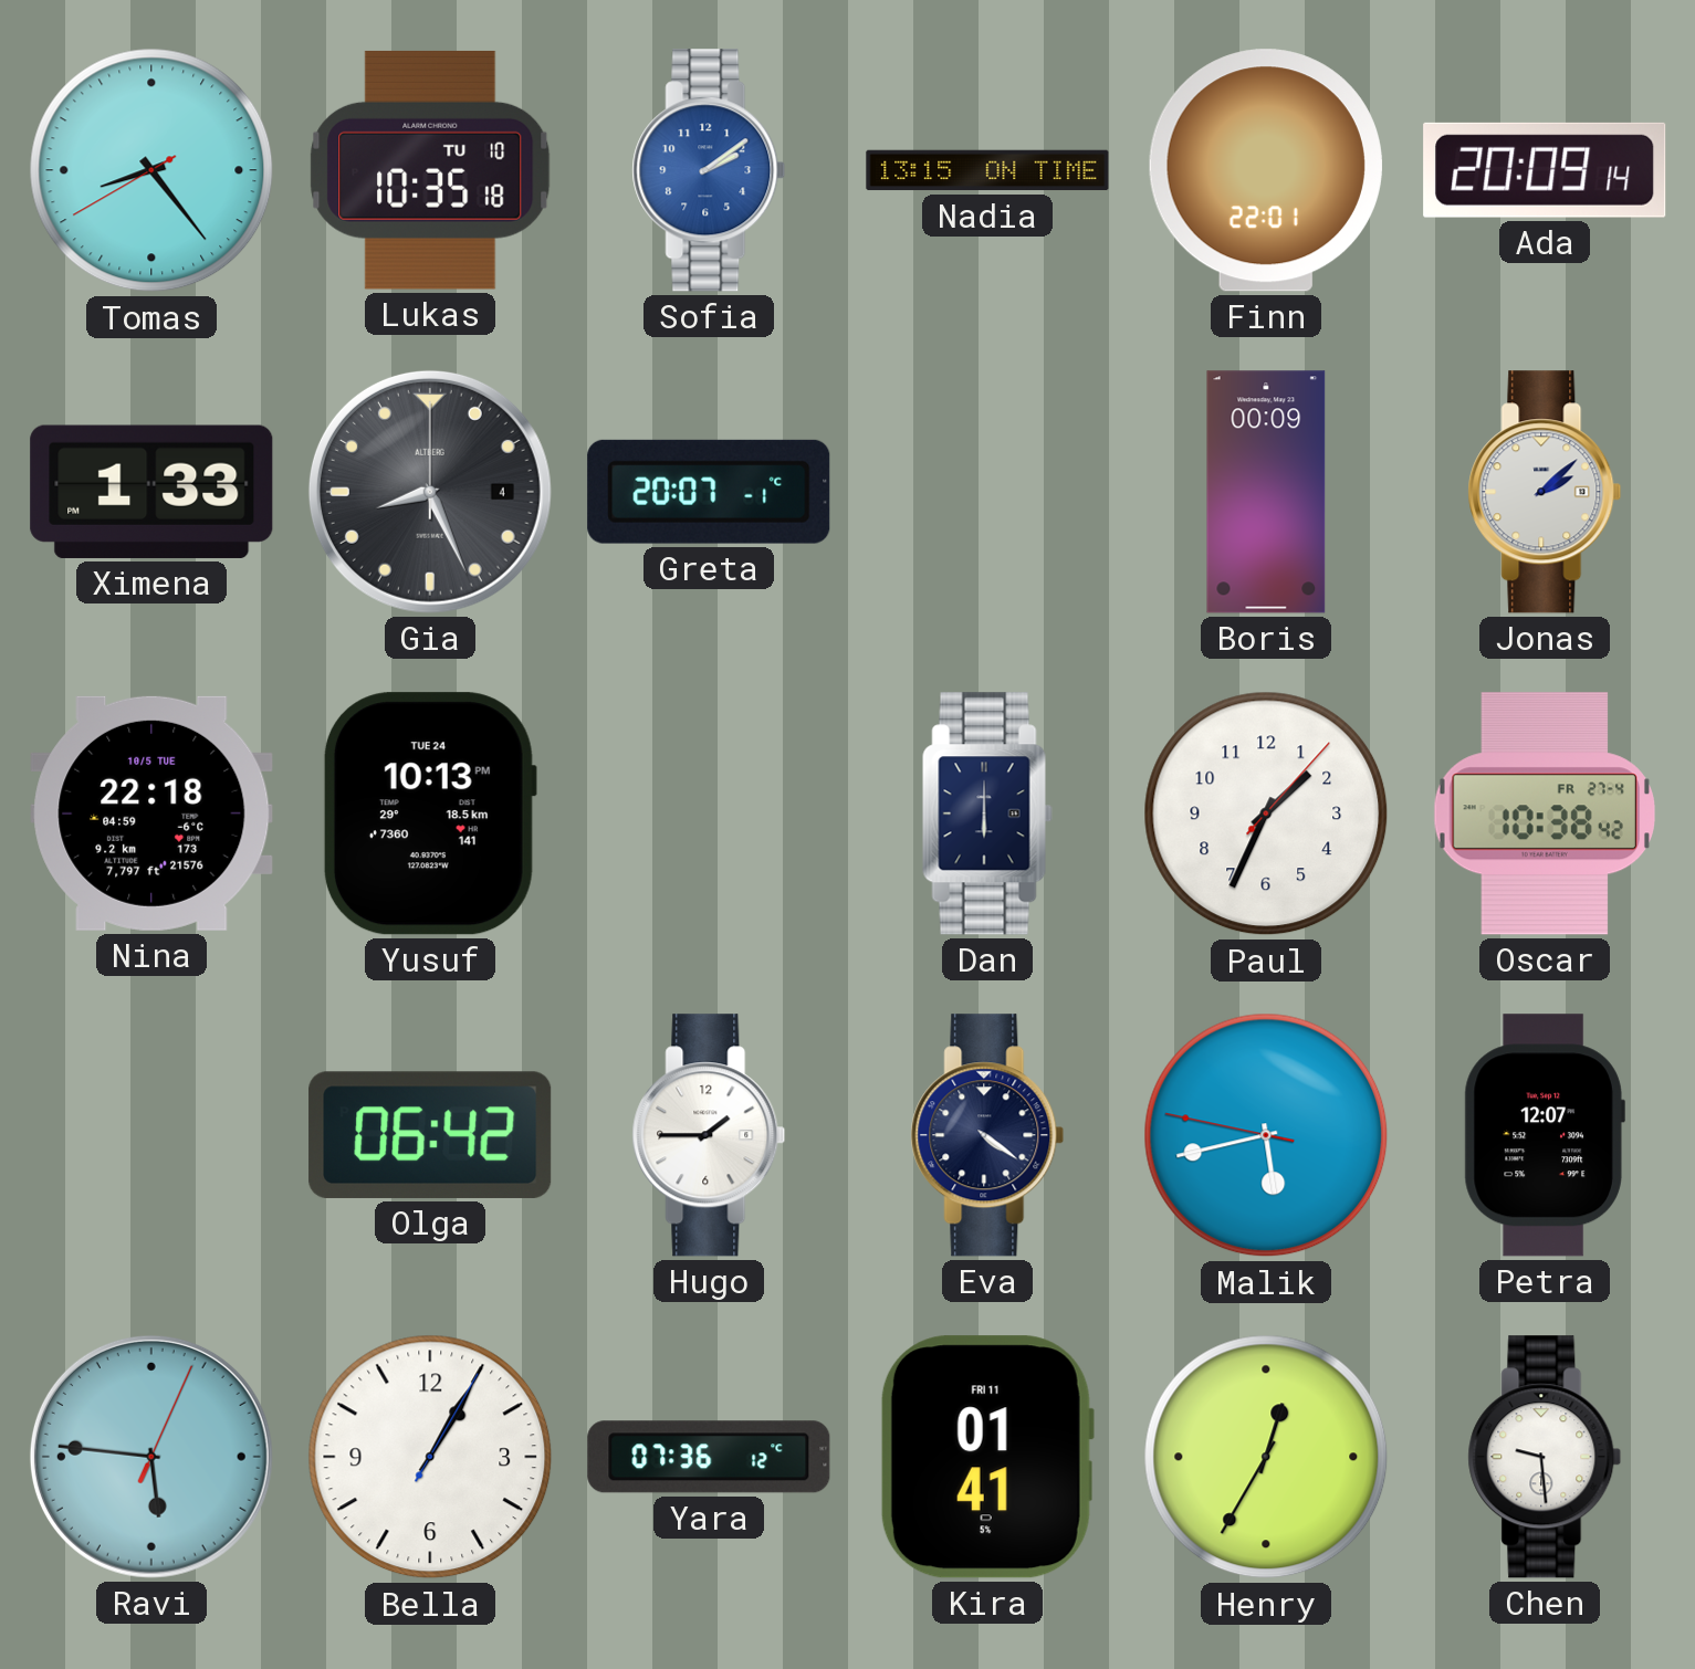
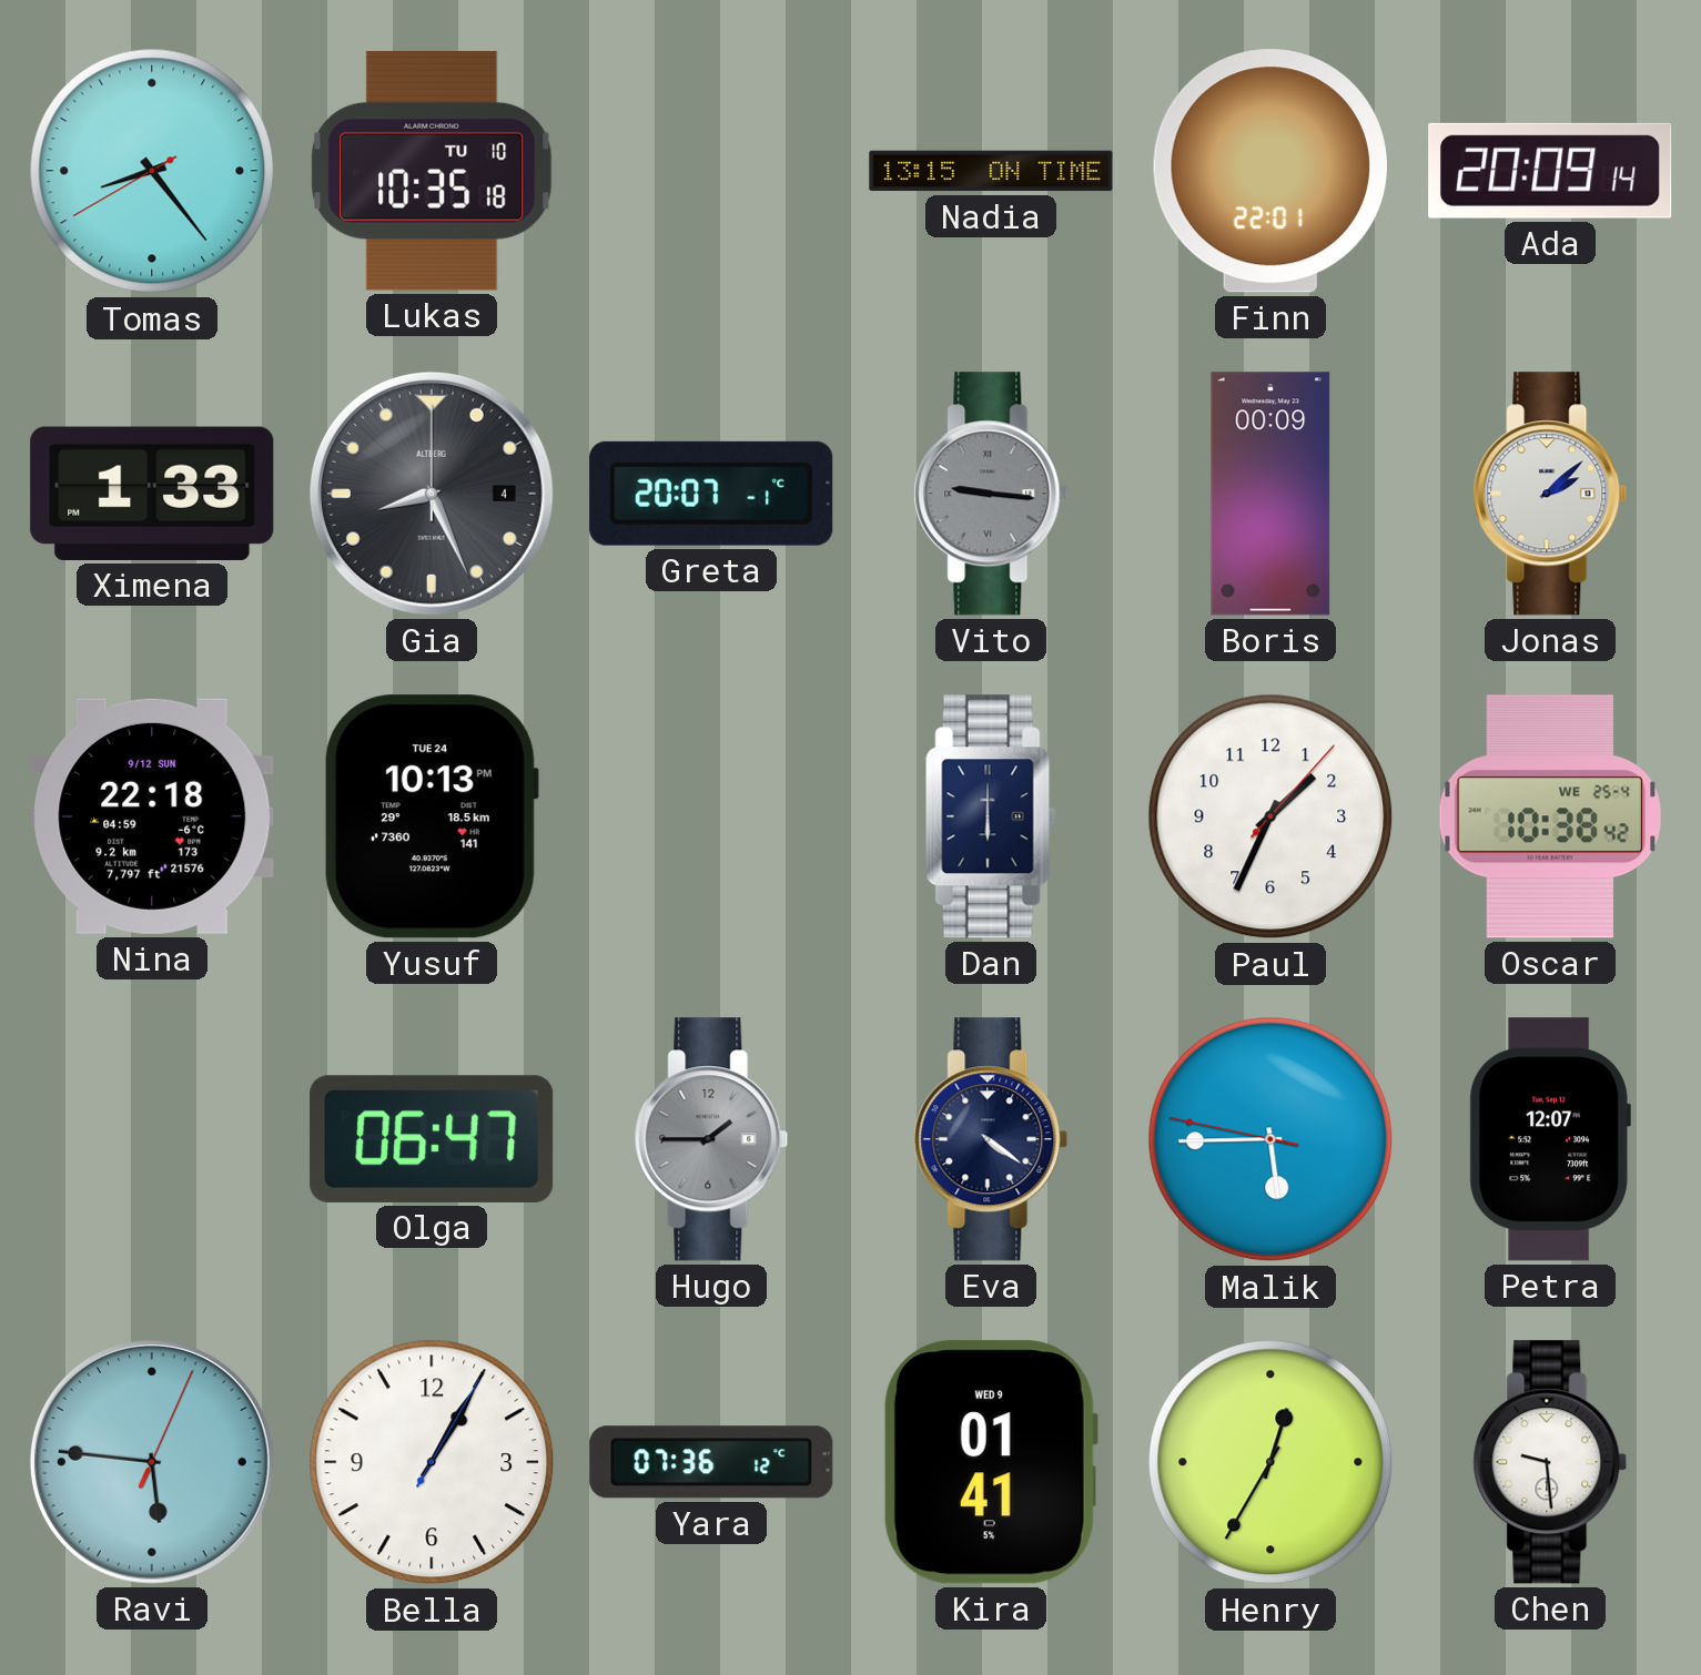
Sofia: 2:09 -> none (709, 170)
Vito: none -> 9:16 (991, 494)
Nina date: 10/5 TUE -> 9/12 SUN (152, 816)
Oscar date: FR 27-4 -> WE 25-4 (1549, 816)
Olga: 06:42 -> 06:47 (432, 1139)
Hugo dial: white -> grey (711, 1139)
Malik: 5:42 -> 5:44 (1270, 1139)
Kira date: FRI 11 -> WED 9 (991, 1462)
